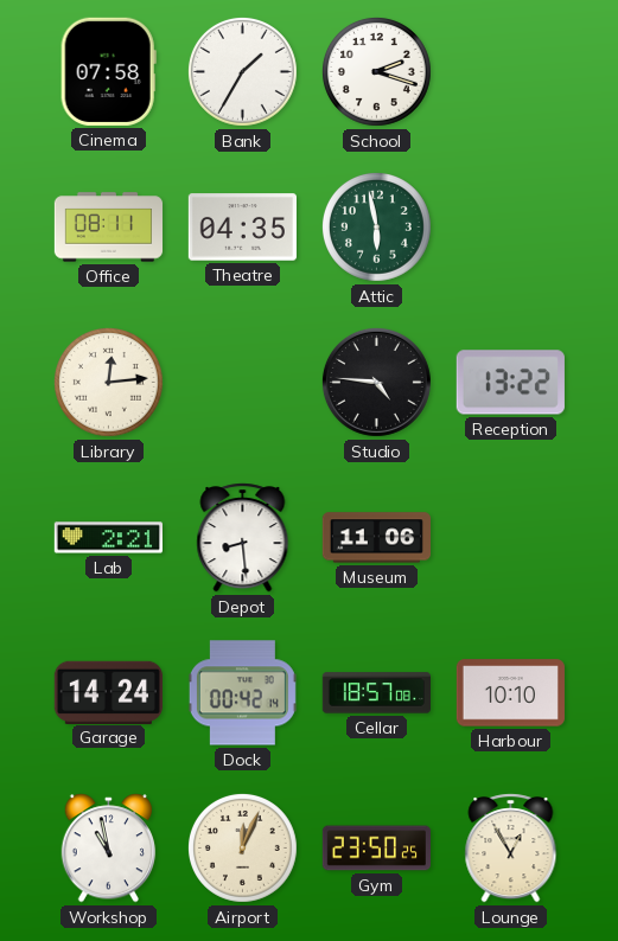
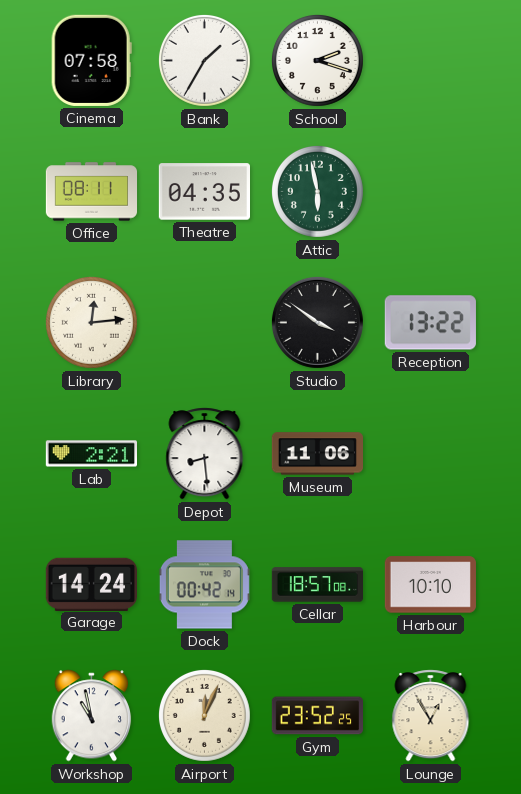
Studio: 4:46 -> 3:51 (317, 322)
Gym: 23:50 -> 23:52 (317, 716)
